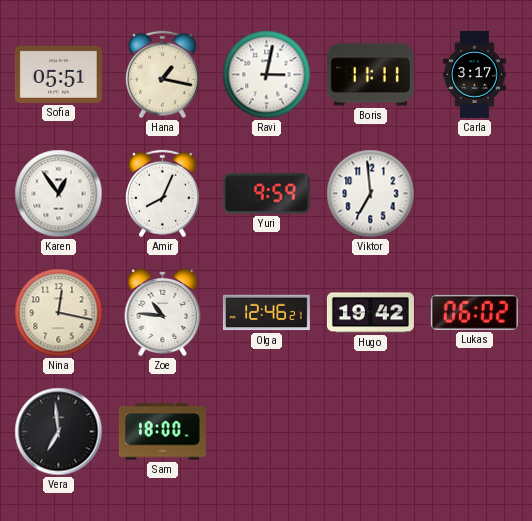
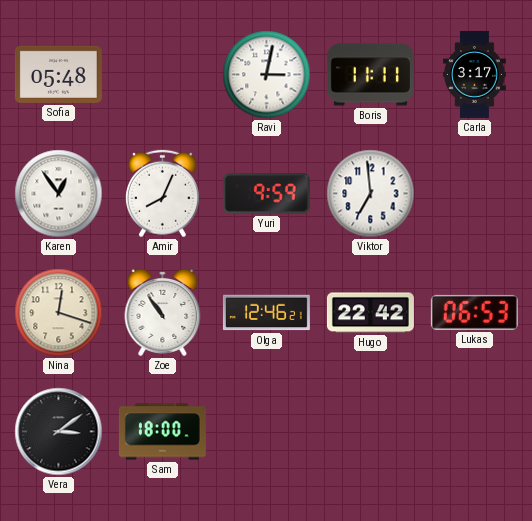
Sofia: 05:51 -> 05:48 (58, 74)
Hana: 1:17 -> none (163, 75)
Nina: 12:17 -> 12:18 (59, 313)
Zoe: 10:46 -> 10:54 (163, 313)
Hugo: 19:42 -> 22:42 (370, 313)
Lukas: 06:02 -> 06:53 (474, 312)
Vera: 6:59 -> 3:09 (59, 432)
